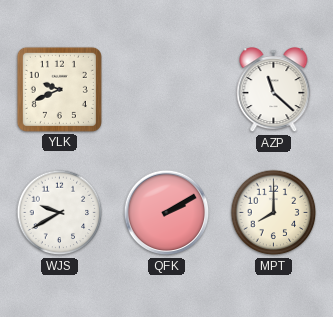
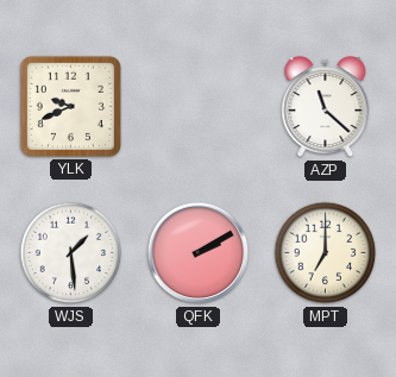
WJS: 9:40 -> 1:29 (71, 253)
MPT: 8:00 -> 7:00 (326, 253)
